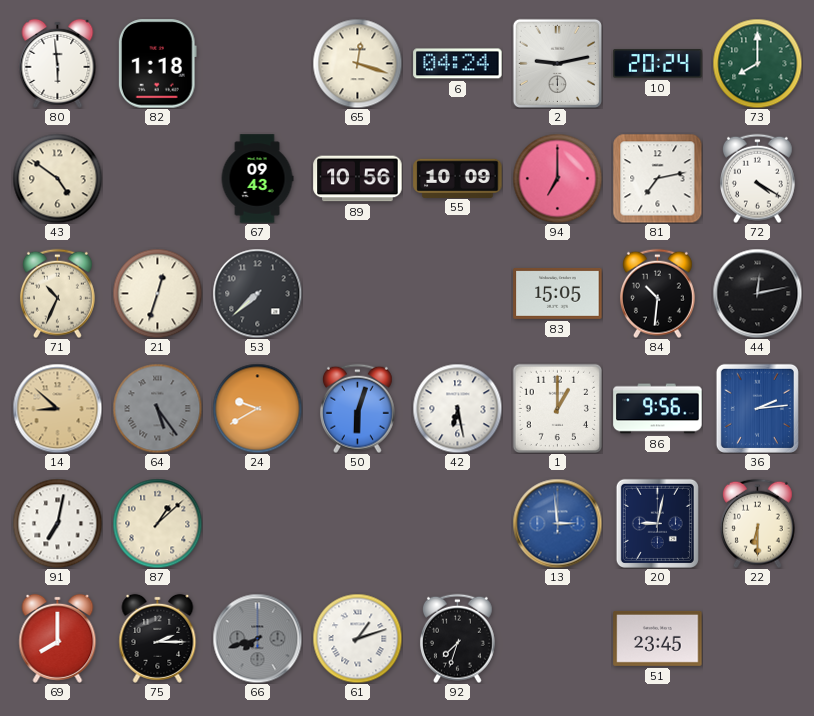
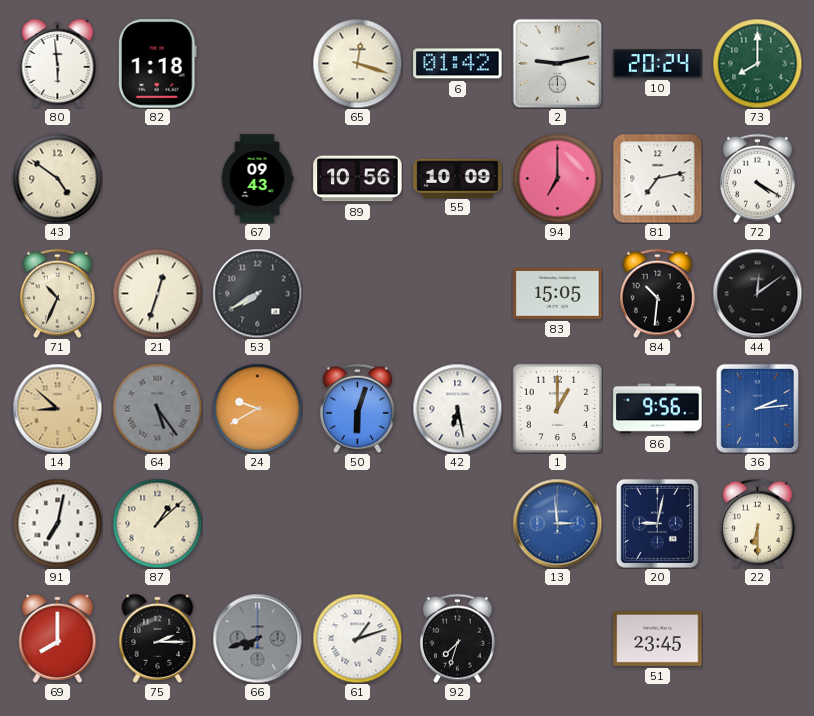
6: 04:24 -> 01:42 (458, 64)
53: 7:38 -> 7:40 (257, 293)
44: 12:13 -> 12:09 (757, 293)
